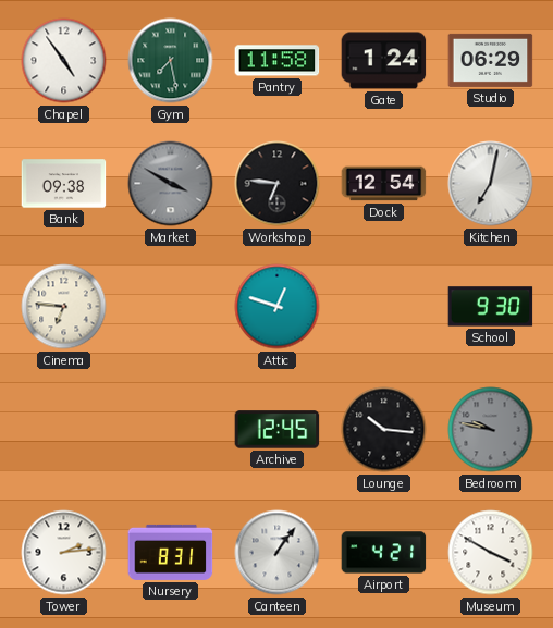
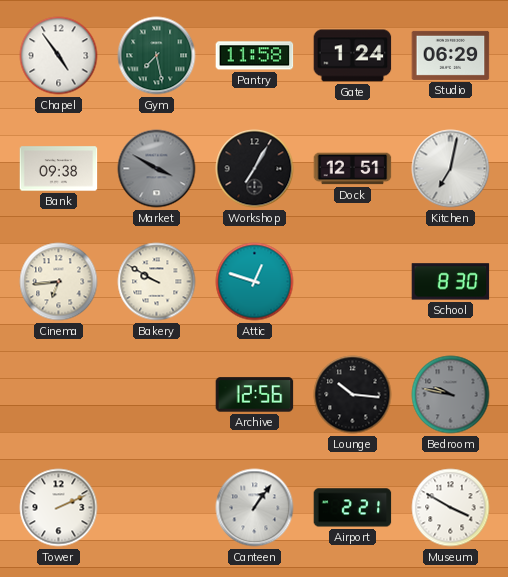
Workshop: 6:46 -> 7:05 (255, 169)
Dock: 12:54 -> 12:51 (353, 169)
Cinema: 6:46 -> 6:44 (59, 282)
Bakery: none -> 9:50 (157, 282)
School: 9:30 -> 8:30 (451, 282)
Archive: 12:45 -> 12:56 (255, 395)
Tower: 2:14 -> 2:11 (59, 508)
Nursery: 8:31 -> none (171, 552)
Airport: 4:21 -> 2:21 (353, 508)
